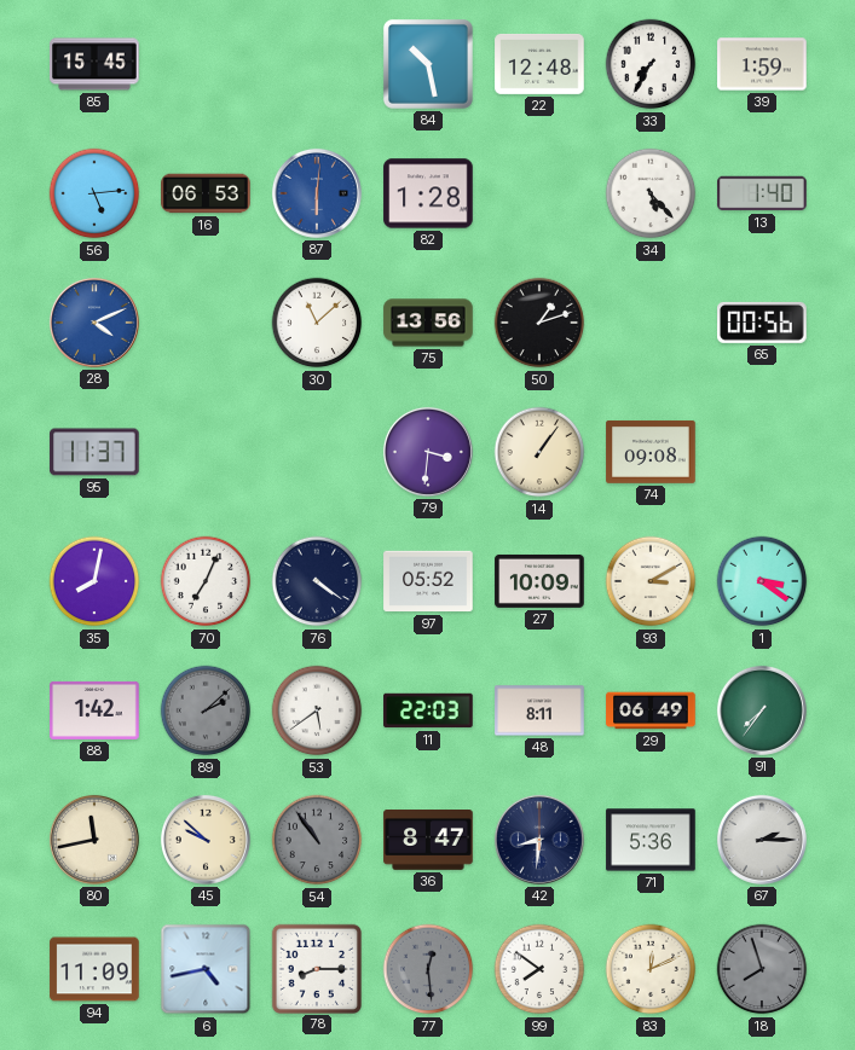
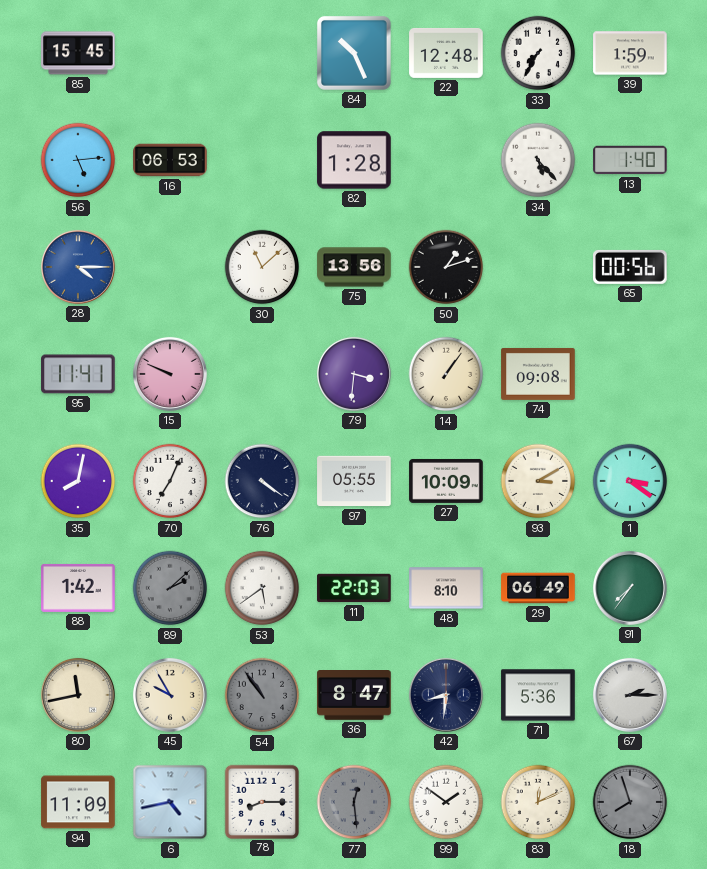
84: 10:28 -> 10:26 (354, 53)
87: 6:01 -> none (317, 193)
28: 4:11 -> 4:15 (78, 267)
95: 11:37 -> 11:41 (78, 374)
15: none -> 9:49 (170, 374)
97: 05:52 -> 05:55 (354, 481)
48: 8:11 -> 8:10 (446, 588)
45: 9:52 -> 9:55 (170, 695)
99: 7:51 -> 1:51 (446, 802)
